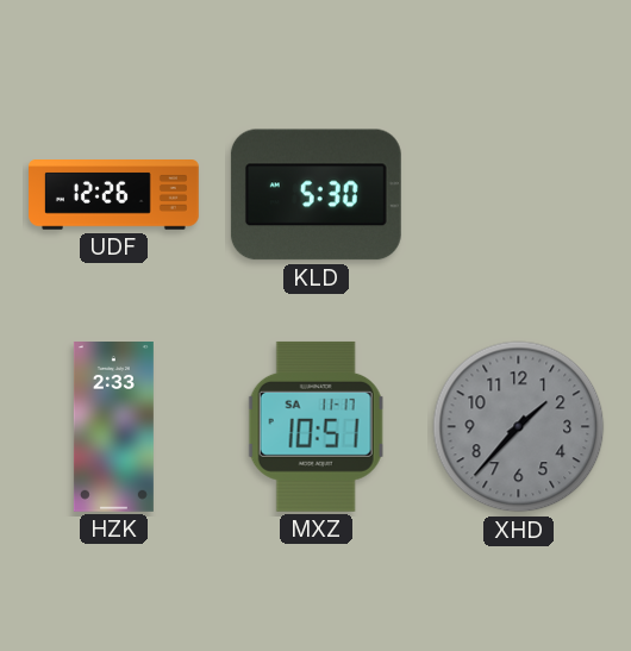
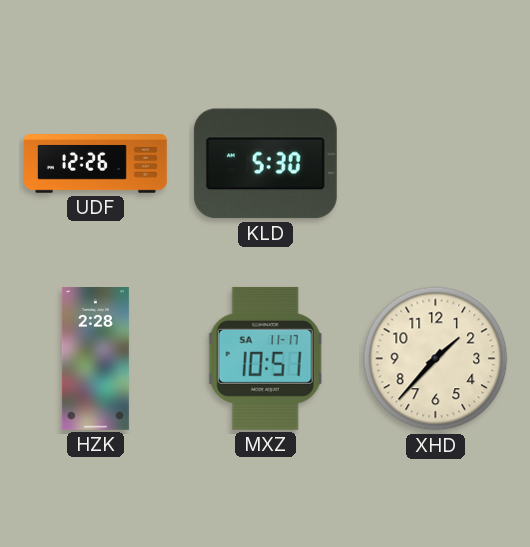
HZK: 2:33 -> 2:28 (95, 359)
XHD dial: grey -> cream (436, 359)
